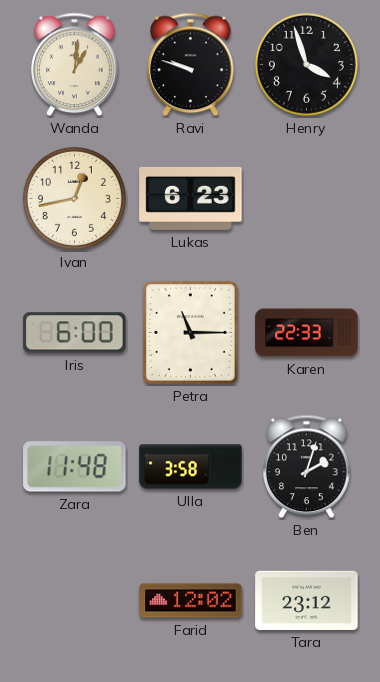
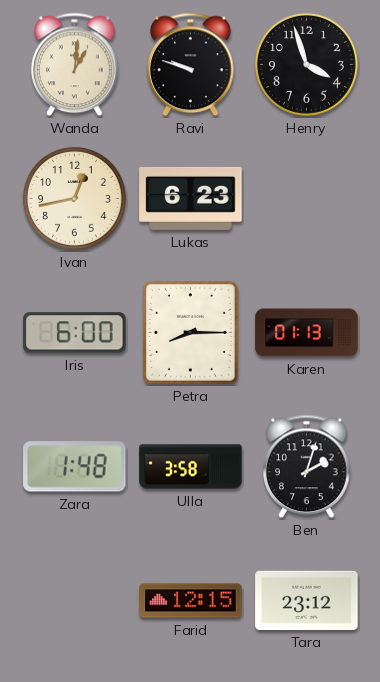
Petra: 11:15 -> 8:15 (190, 332)
Karen: 22:33 -> 01:13 (307, 333)
Zara: 11:48 -> 1:48 (75, 467)
Farid: 12:02 -> 12:15 (191, 601)
